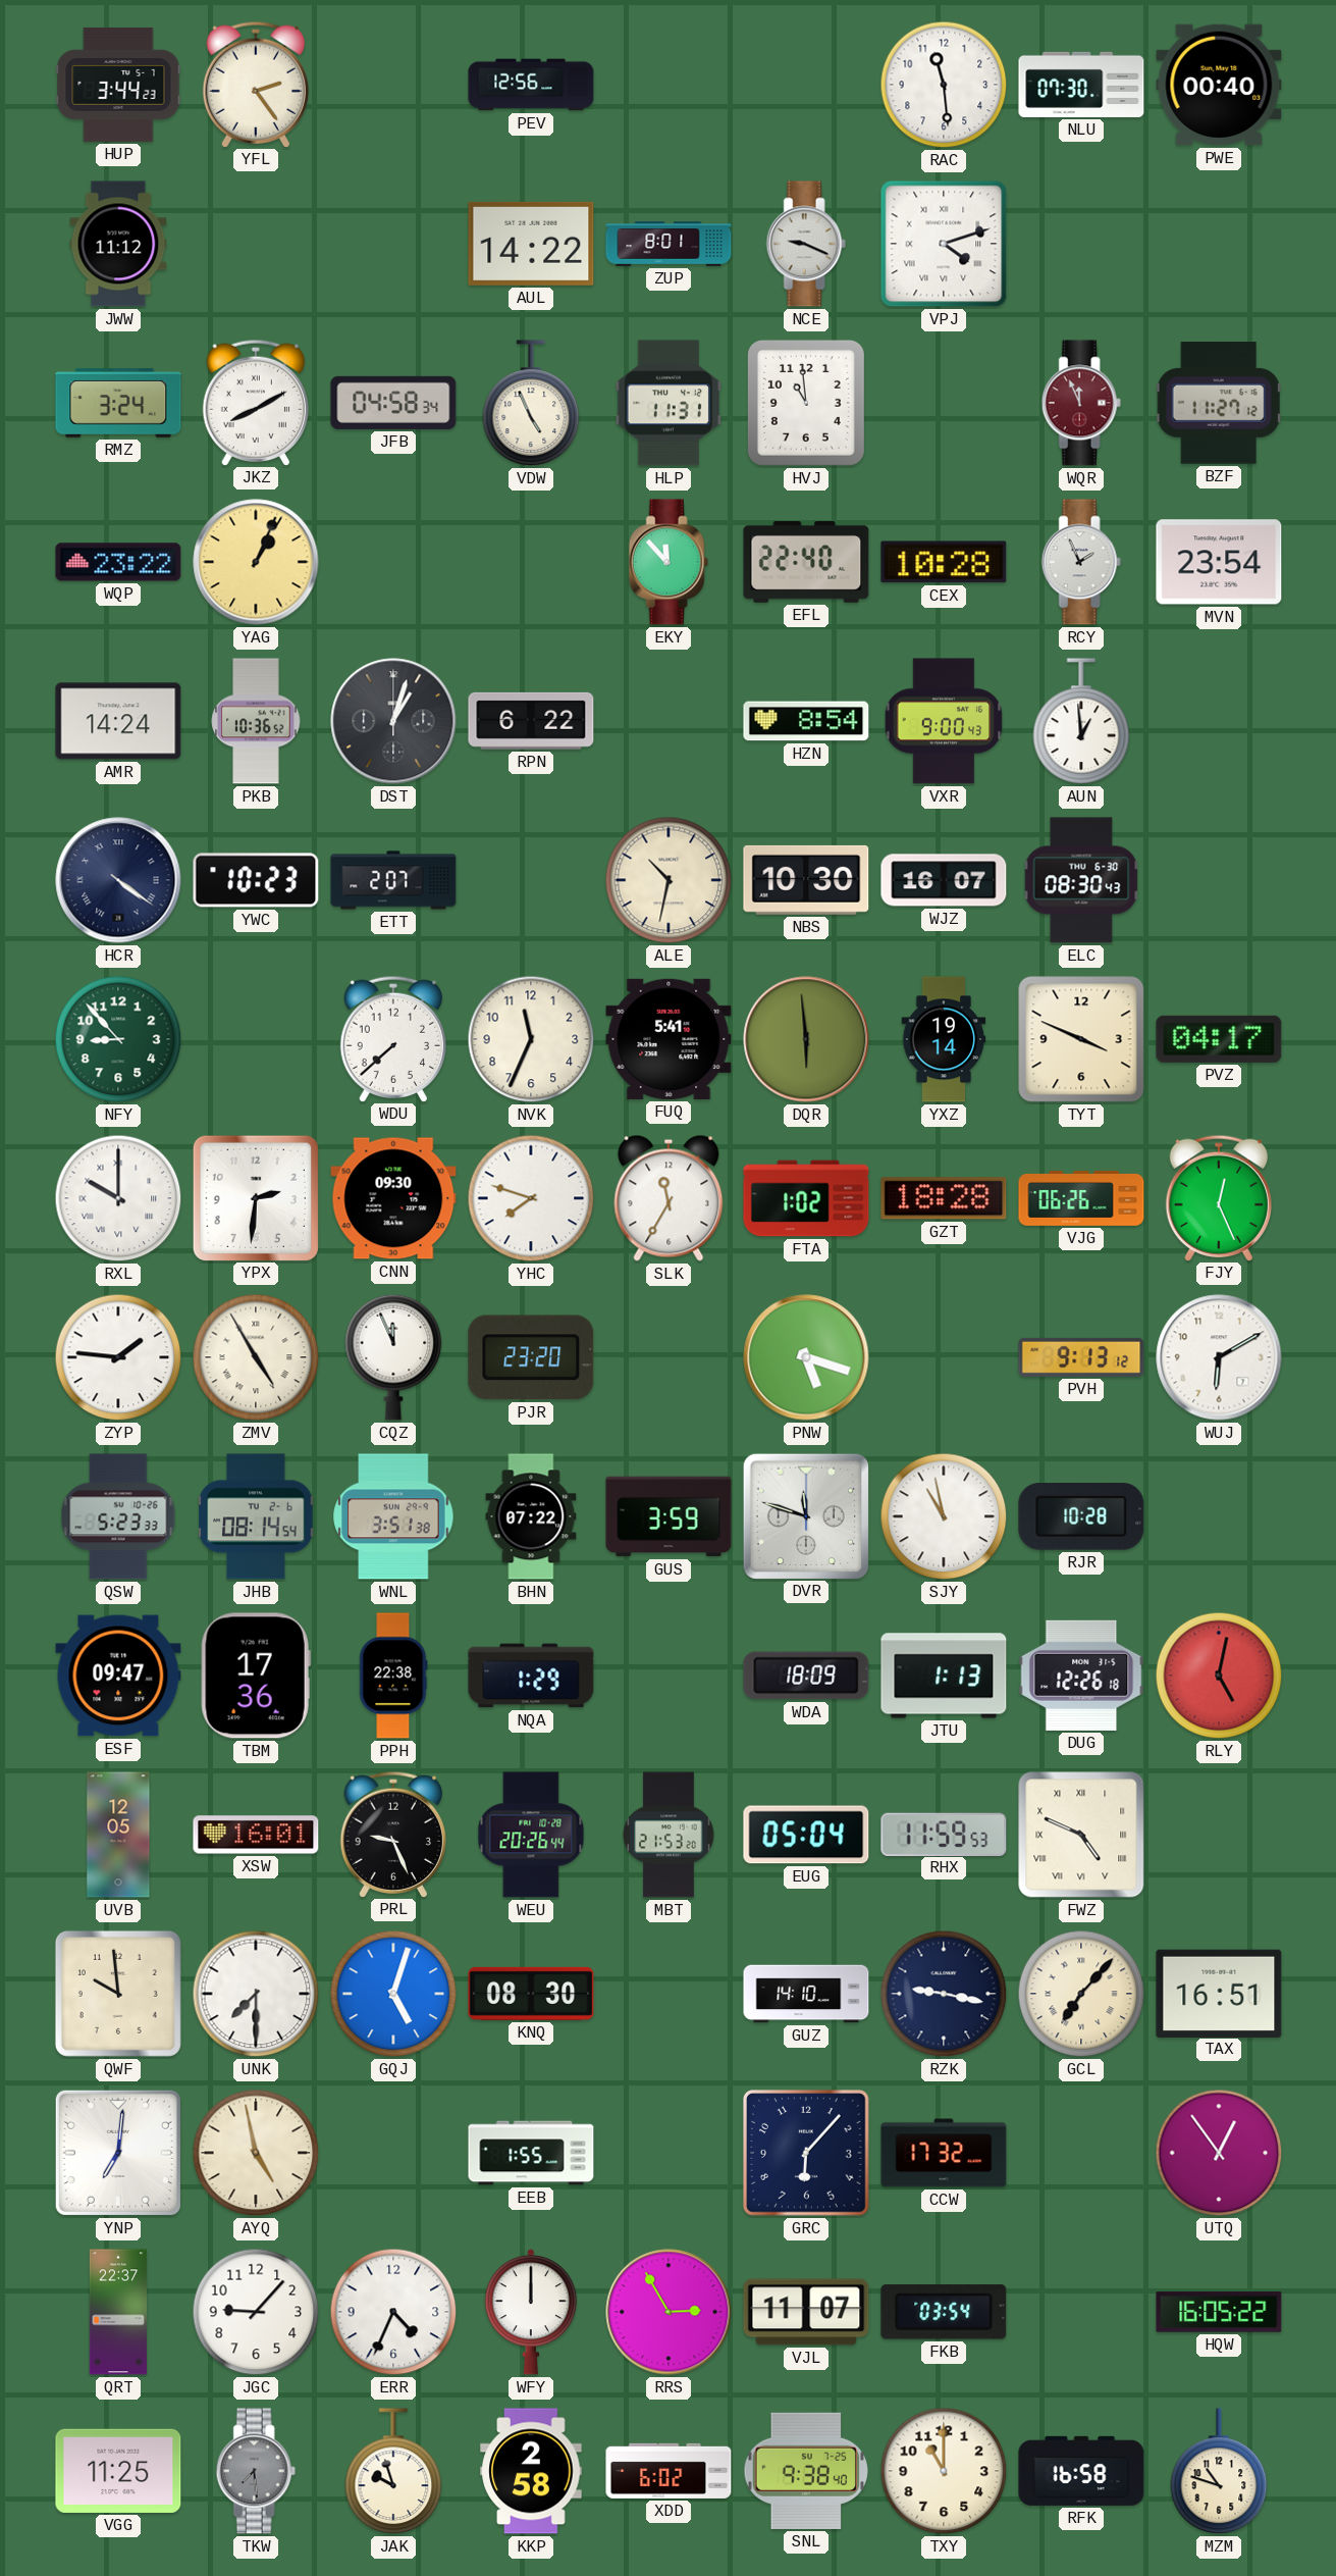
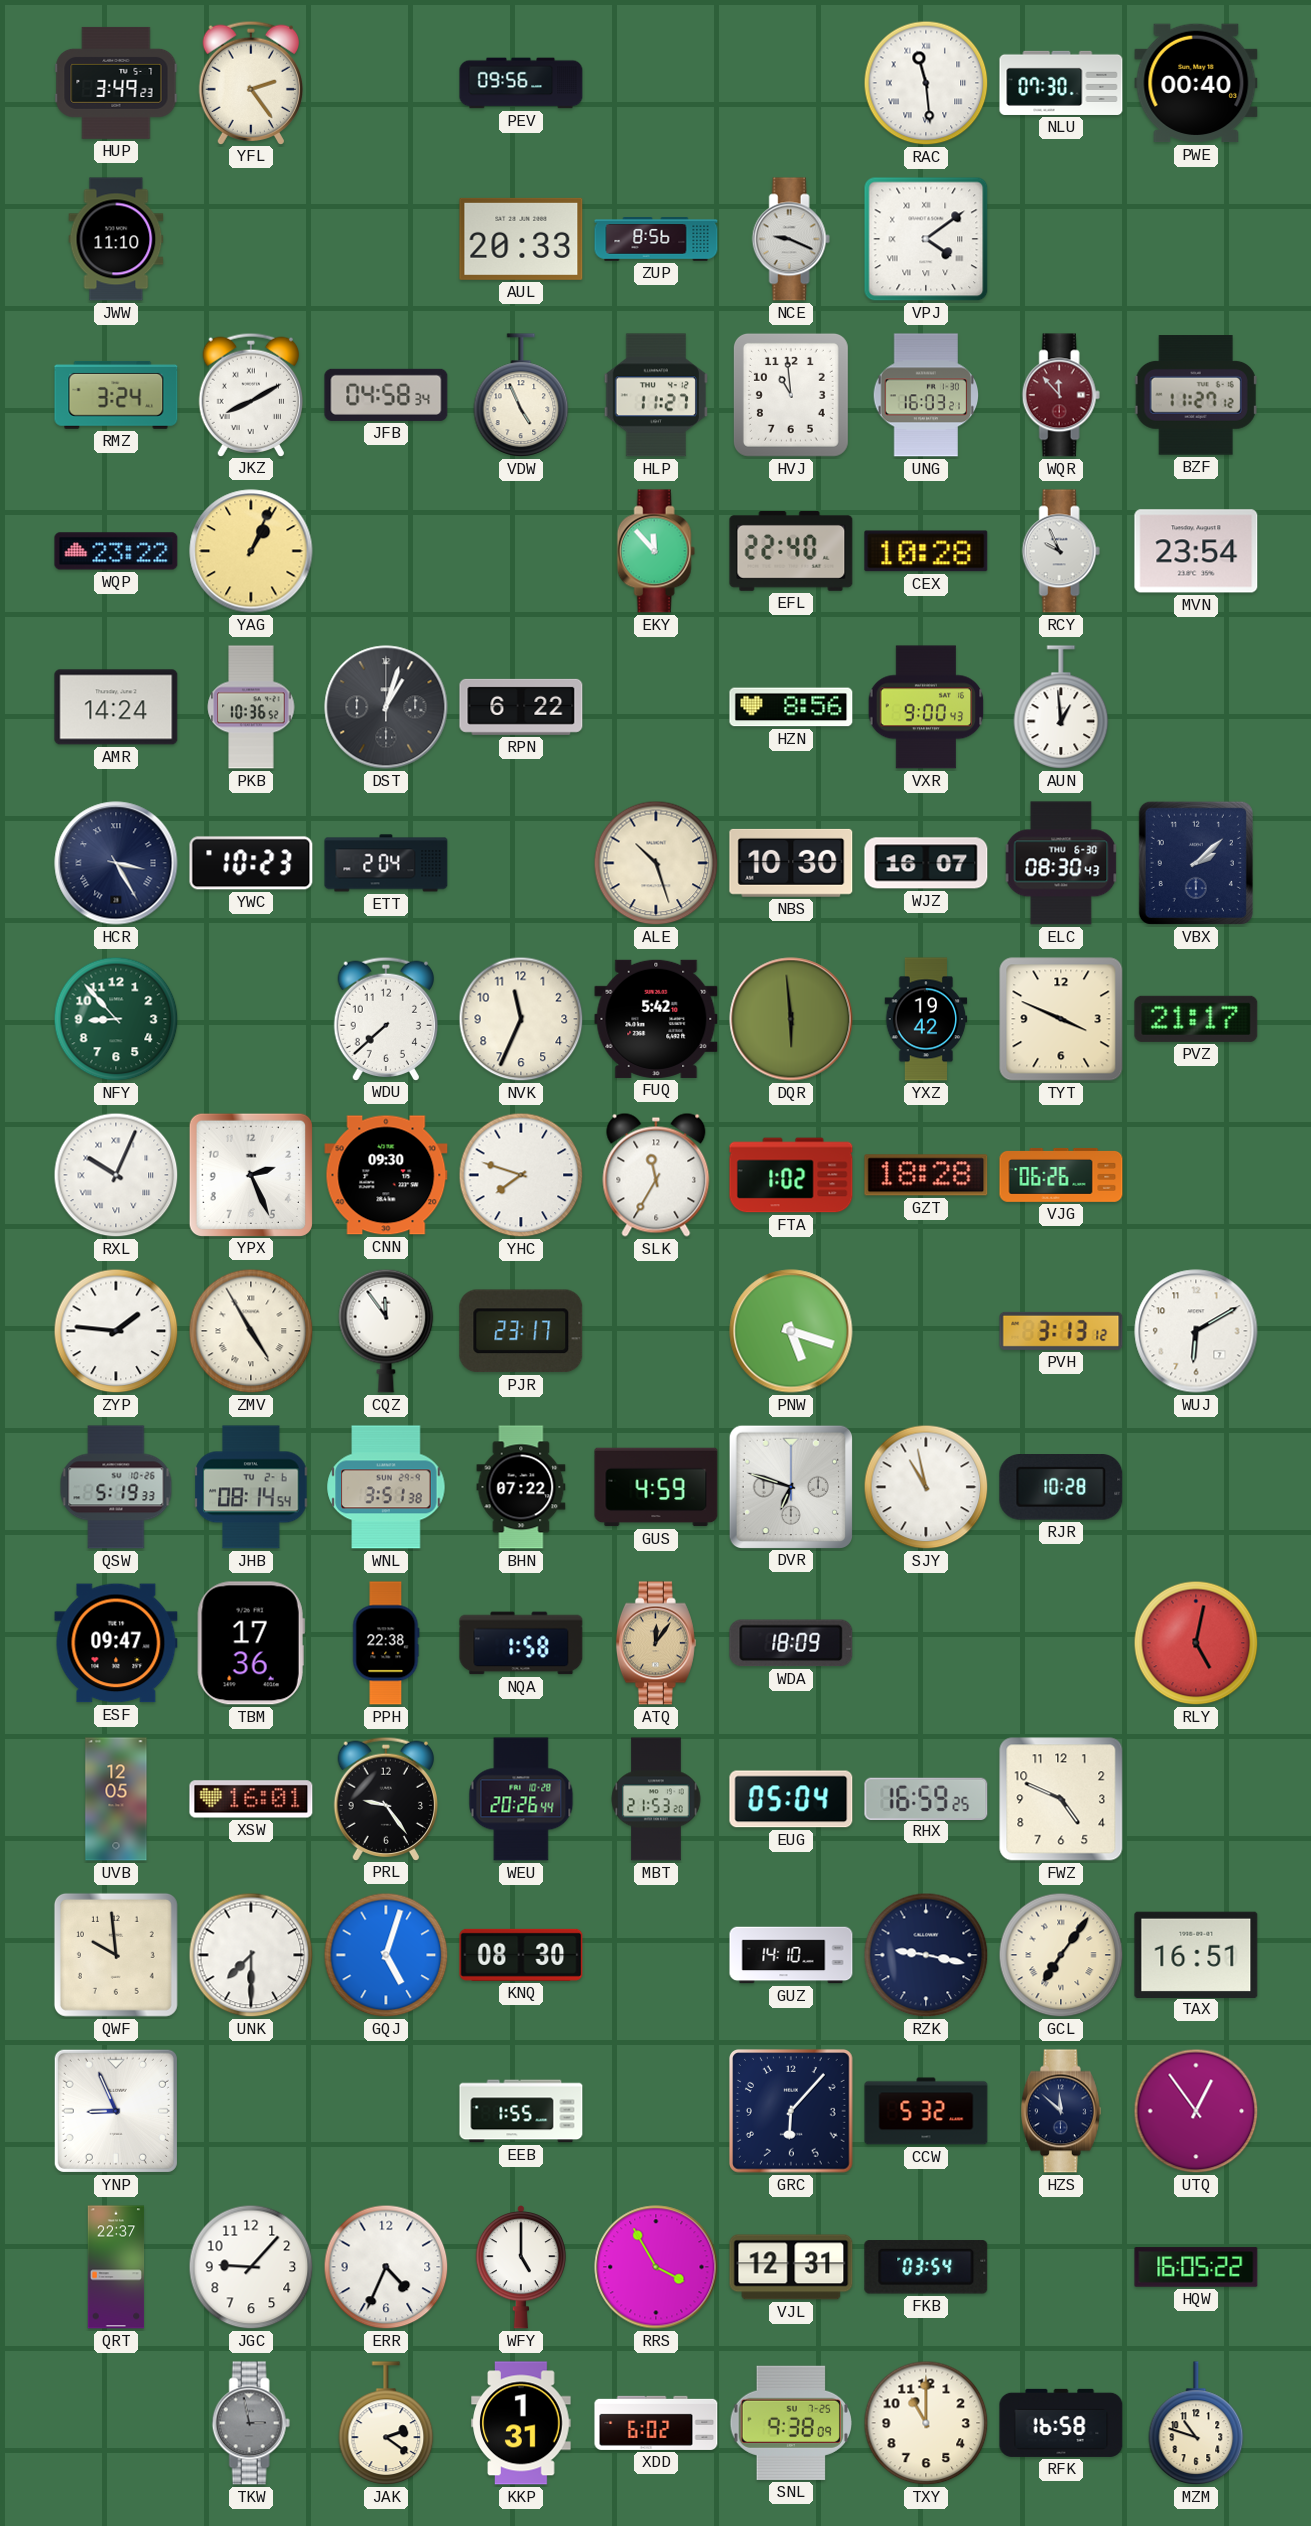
HUP: 3:44 -> 3:49 (116, 83)
PEV: 12:56 -> 09:56 (521, 83)
RAC numerals: Arabic -> Roman (926, 83)
JWW: 11:12 -> 11:10 (116, 239)
AUL: 14:22 -> 20:33 (521, 239)
ZUP: 8:01 -> 8:56 (656, 239)
VPJ: 4:12 -> 4:09 (926, 239)
HLP: 11:31 -> 11:27 (655, 395)
UNG: none -> 16:03 (926, 395)
WQR: 11:56 -> 11:53 (1061, 395)
RCY: 1:56 -> 9:56 (1061, 551)
HZN: 8:54 -> 8:56 (791, 707)
HCR: 4:21 -> 3:25 (116, 863)
ETT: 2:07 -> 2:04 (386, 863)
ALE: 10:32 -> 10:27 (656, 863)
VBX: none -> 2:08 (1196, 863)
FUQ: 5:41 -> 5:42 (656, 1019)
YXZ: 19:14 -> 19:42 (926, 1019)
PVZ: 04:17 -> 21:17 (1196, 1019)
RXL: 10:00 -> 10:04 (116, 1175)
YPX: 2:31 -> 2:26 (250, 1174)
FJY: 12:26 -> none (1219, 1197)
CQZ: 11:56 -> 11:54 (386, 1331)
PJR: 23:20 -> 23:17 (521, 1331)
PVH: 9:13 -> 3:13 (1061, 1331)
QSW: 5:23 -> 5:19 (116, 1487)
GUS: 3:59 -> 4:59 (656, 1487)
DVR: 11:48 -> 6:48 (790, 1486)
NQA: 1:29 -> 1:58 (521, 1643)
ATQ: none -> 12:06 (656, 1643)
JTU: 1:13 -> none (944, 1676)
DUG: 12:26 -> none (1081, 1676)
PRL: 9:26 -> 9:24 (386, 1798)
RHX: 11:59 -> 16:59 (926, 1798)
FWZ numerals: Roman -> Arabic (1061, 1799)
GCL: 7:07 -> 7:06 (1061, 1955)
YNP: 7:01 -> 8:56 (116, 2111)
AYQ: 4:58 -> none (256, 2153)
CCW: 17:32 -> 5:32 (926, 2111)
HZS: none -> 11:52 (1061, 2111)
WFY: 12:00 -> 5:00 (520, 2267)
RRS: 2:55 -> 3:55 (656, 2267)
VJL: 11:07 -> 12:31 (791, 2267)
VGG: 11:25 -> none (118, 2471)
TKW: 7:29 -> 2:58 (251, 2423)
JAK: 9:57 -> 2:21 (386, 2423)
KKP: 2:58 -> 1:31 (521, 2423)
SNL: 9:38:40 -> 9:38:09 (790, 2423)
